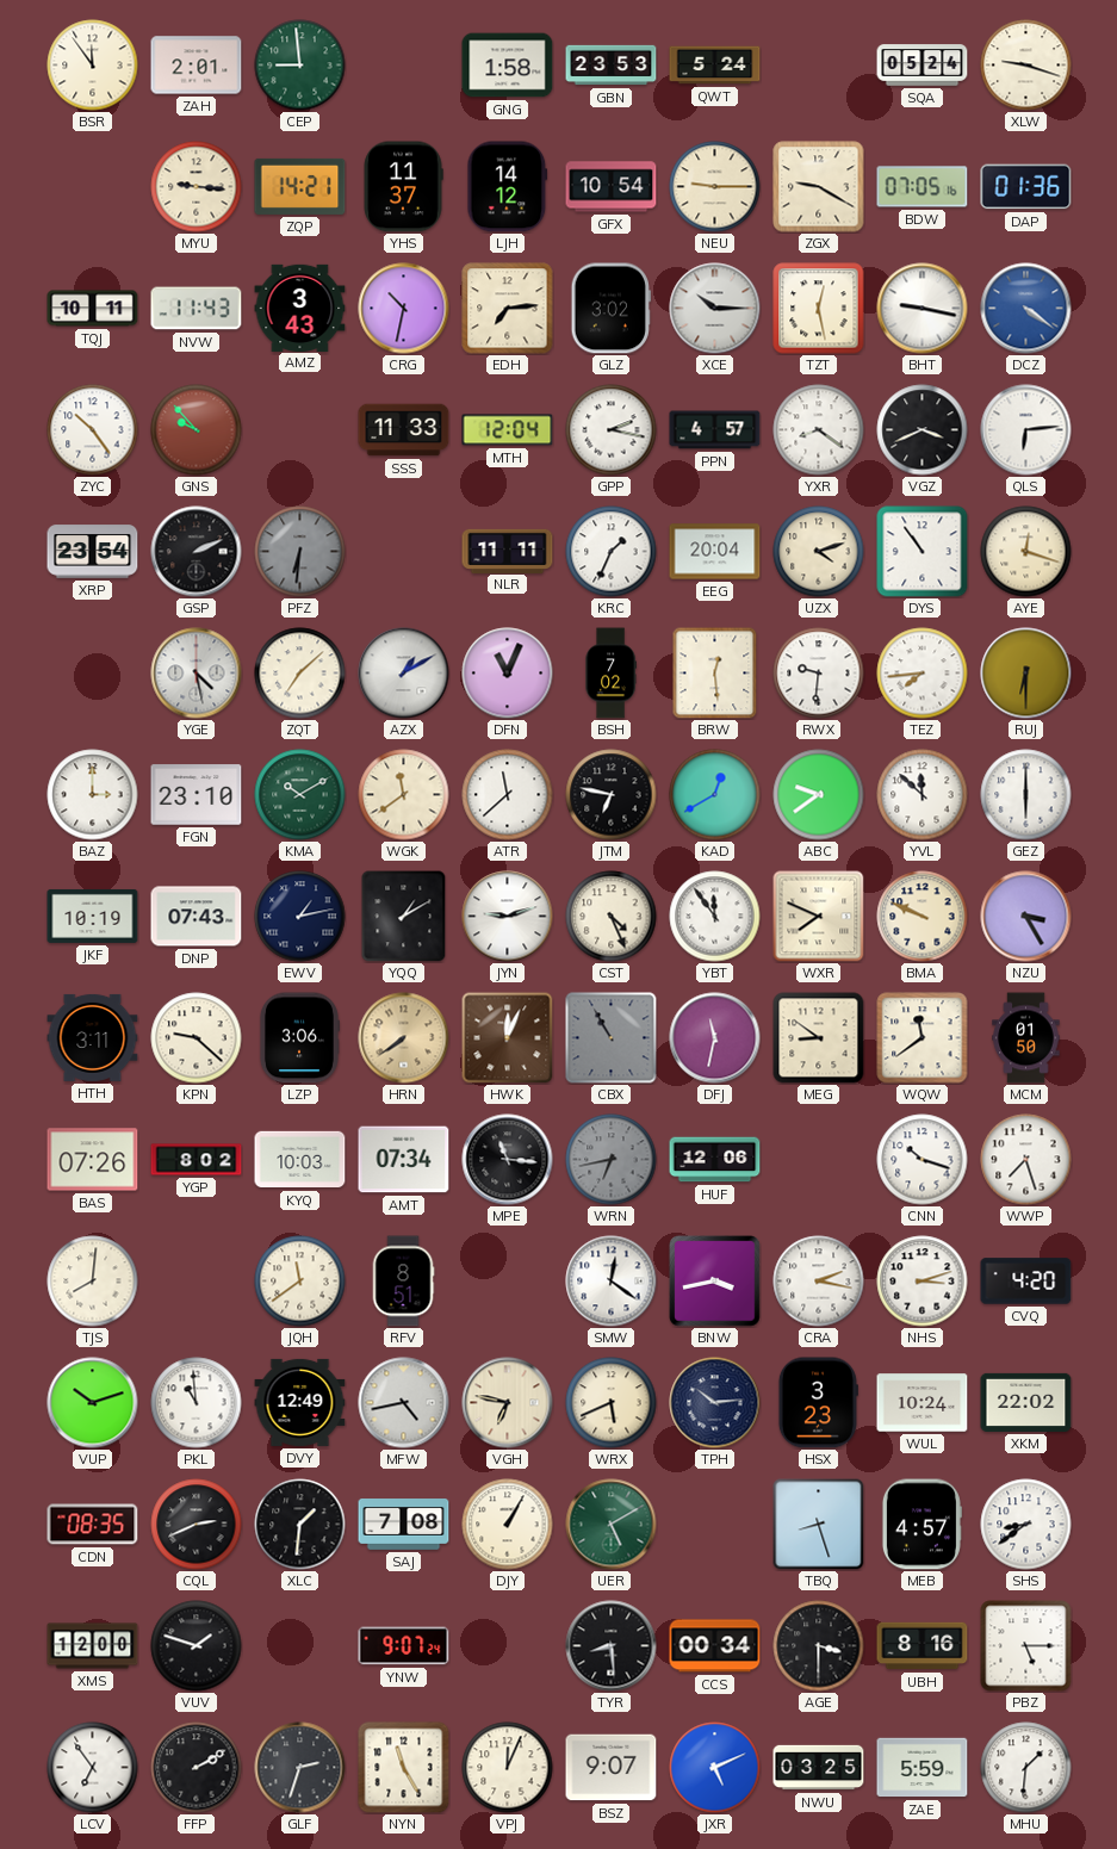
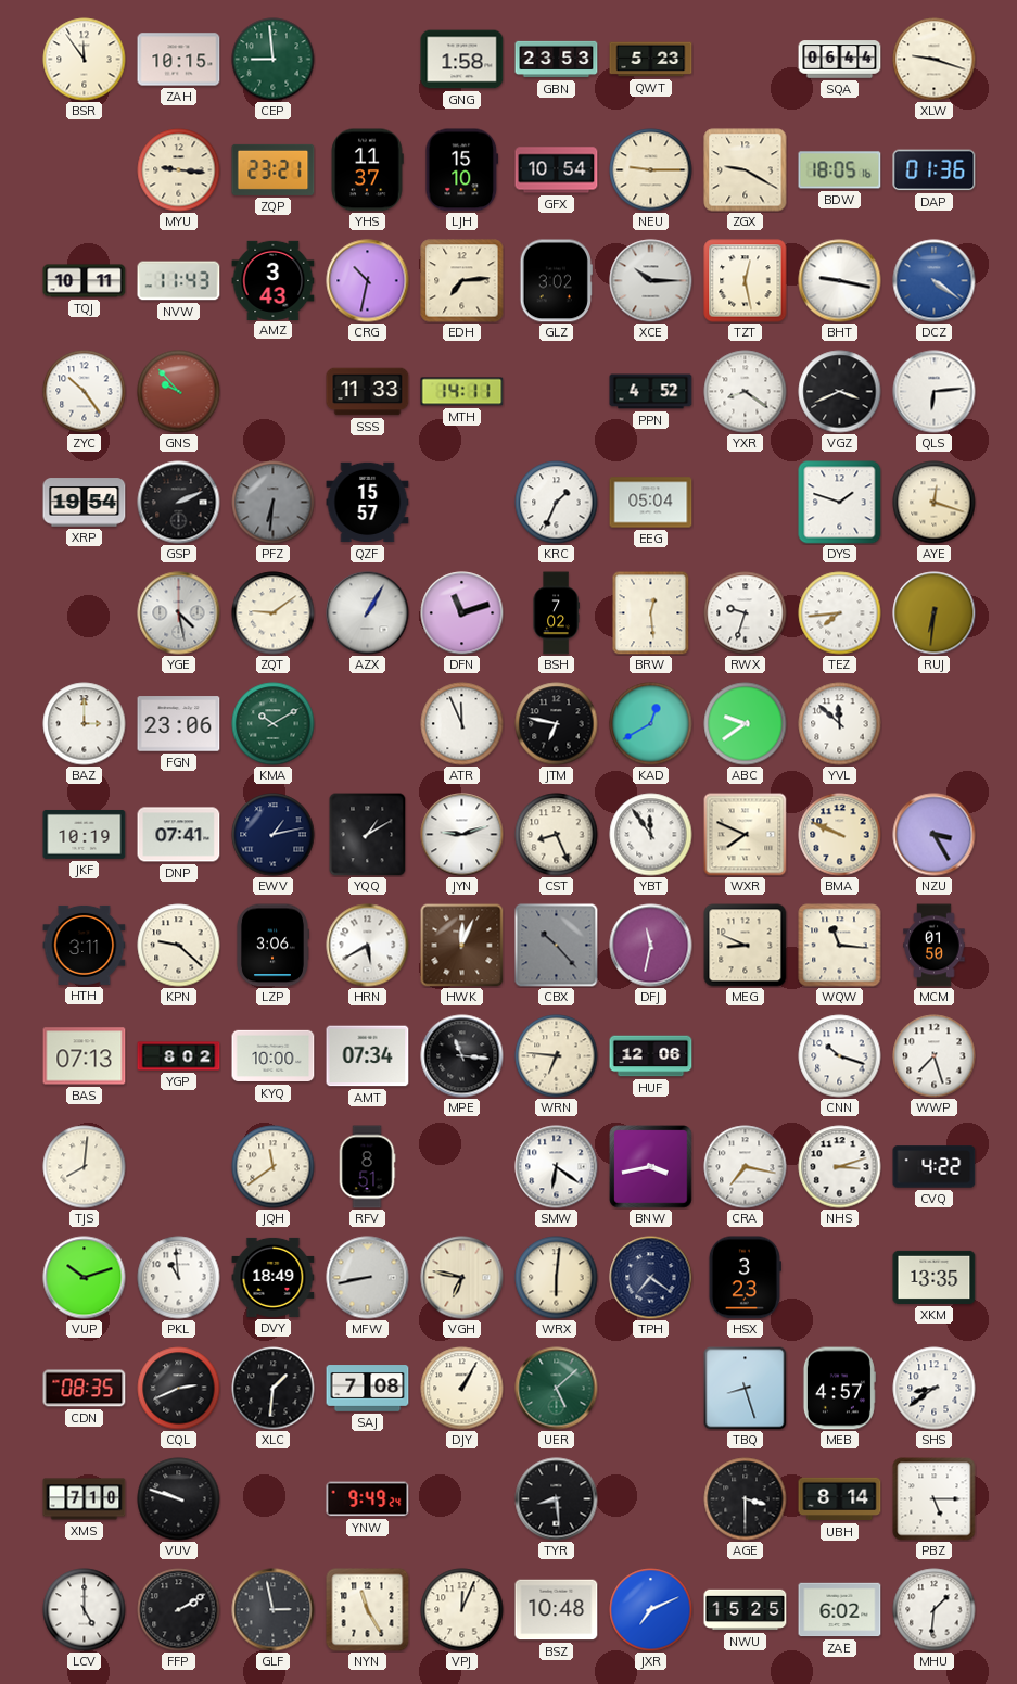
ZAH: 2:01 -> 10:15 (179, 60)
QWT: 5:24 -> 5:23 (651, 60)
SQA: 05:24 -> 06:44 (840, 60)
ZQP: 14:21 -> 23:21 (274, 169)
LJH: 14:12 -> 15:10 (462, 170)
BDW: 07:05 -> 18:05 (840, 170)
MTH: 12:04 -> 14:11 (462, 392)
GPP: 2:17 -> none (612, 430)
PPN: 4:57 -> 4:52 (651, 392)
XRP: 23:54 -> 19:54 (85, 503)
QZF: none -> 15:57 (368, 503)
NLR: 11:11 -> none (508, 551)
EEG: 20:04 -> 05:04 (651, 503)
UZX: 4:12 -> none (819, 552)
DYS: 10:54 -> 1:48 (840, 503)
ZQT: 7:08 -> 9:09 (274, 613)
AZX: 1:10 -> 1:05 (368, 613)
DFN: 11:04 -> 11:12 (462, 613)
RWX: 9:31 -> 9:33 (746, 613)
RUJ: 6:30 -> 6:31 (935, 613)
FGN: 23:10 -> 23:06 (179, 724)
WGK: 11:39 -> none (404, 795)
ATR: 11:38 -> 11:56 (462, 724)
GEZ: 6:00 -> none (1026, 795)
DNP: 07:43 -> 07:41 (179, 835)
CST: 4:26 -> 8:26 (557, 835)
HRN: 7:39 -> 5:40 (368, 946)
HRN dial: champagne -> white (368, 946)
CBX: 10:55 -> 10:23 (557, 946)
MEG: 8:51 -> 8:49 (746, 946)
WQW: 11:39 -> 11:16 (840, 946)
BAS: 07:26 -> 07:13 (85, 1056)
KYQ: 10:03 -> 10:00 (274, 1056)
WRN: 6:43 -> 6:46 (557, 1056)
WRN dial: grey -> cream (557, 1056)
SMW: 12:21 -> 6:21 (557, 1167)
CRA: 2:17 -> 7:17 (746, 1167)
CVQ: 4:20 -> 4:22 (935, 1167)
DVY: 12:49 -> 18:49 (274, 1277)
MFW: 4:43 -> 8:43 (368, 1278)
WRX: 5:41 -> 6:01 (557, 1278)
TPH: 10:14 -> 7:21 (651, 1278)
WUL: 10:24 -> none (923, 1403)
XKM: 22:02 -> 13:35 (935, 1277)
UER: 5:10 -> 5:08 (557, 1389)
XMS: 12:00 -> 7:10 (85, 1499)
VUV: 1:48 -> 9:48 (179, 1499)
YNW: 9:07 -> 9:49 (368, 1499)
CCS: 00:34 -> none (715, 1646)
UBH: 8:16 -> 8:14 (840, 1499)
LCV: 6:54 -> 5:00 (85, 1610)
GLF: 2:33 -> 2:58 (274, 1610)
BSZ: 9:07 -> 10:48 (557, 1610)
JXR: 5:11 -> 7:11 (651, 1610)
NWU: 03:25 -> 15:25 (746, 1610)
ZAE: 5:59 -> 6:02 (840, 1610)
